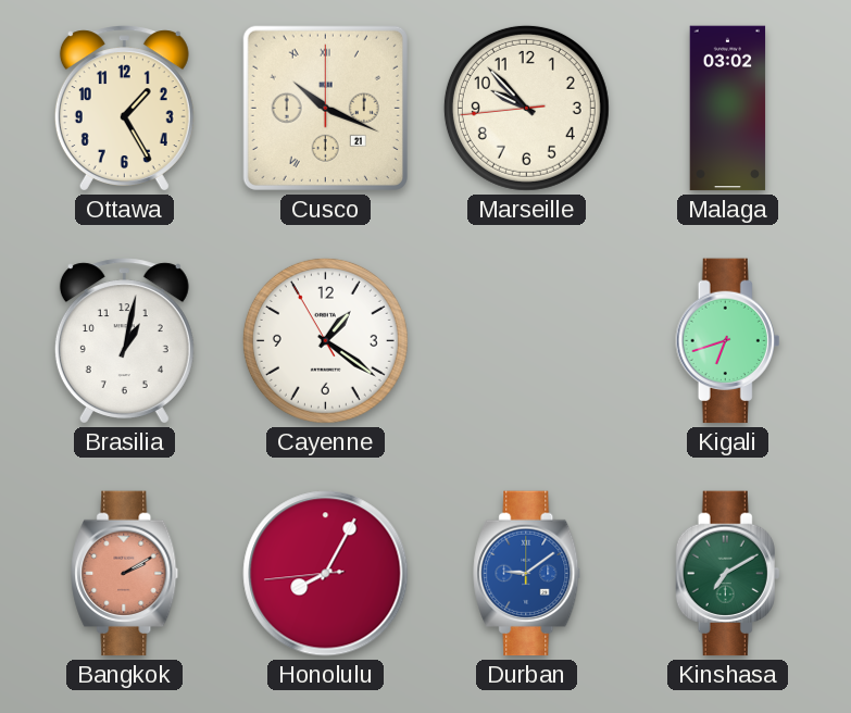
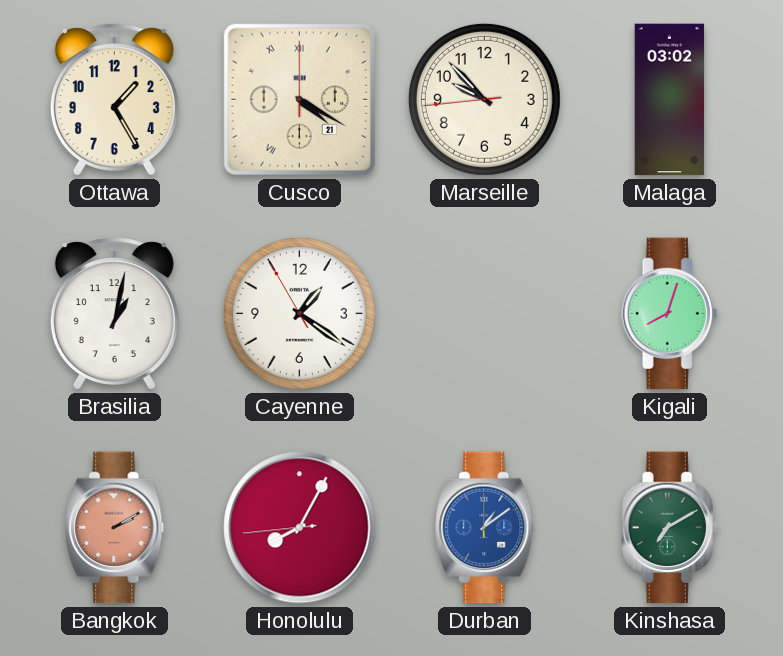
Cusco: 10:19 -> 4:20 (299, 99)
Kigali: 6:42 -> 8:03 (670, 314)
Durban: 9:09 -> 1:09 (485, 528)
